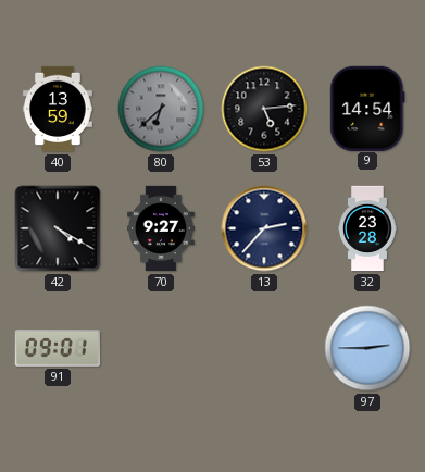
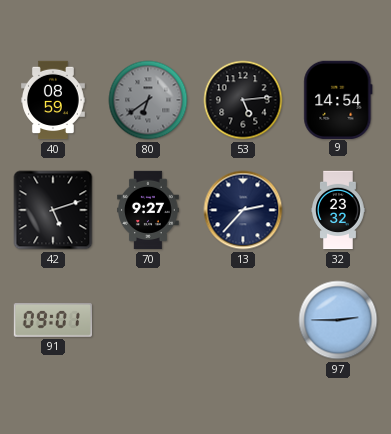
40: 13:59 -> 08:59 (54, 100)
80: 6:38 -> 6:39 (148, 100)
42: 4:20 -> 5:12 (53, 210)
32: 23:28 -> 23:32 (338, 210)
